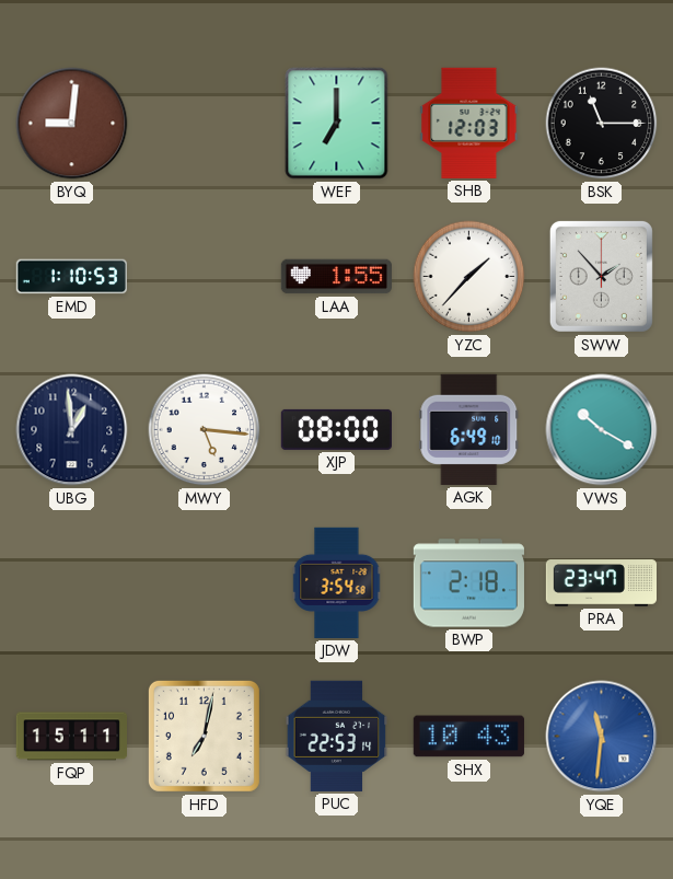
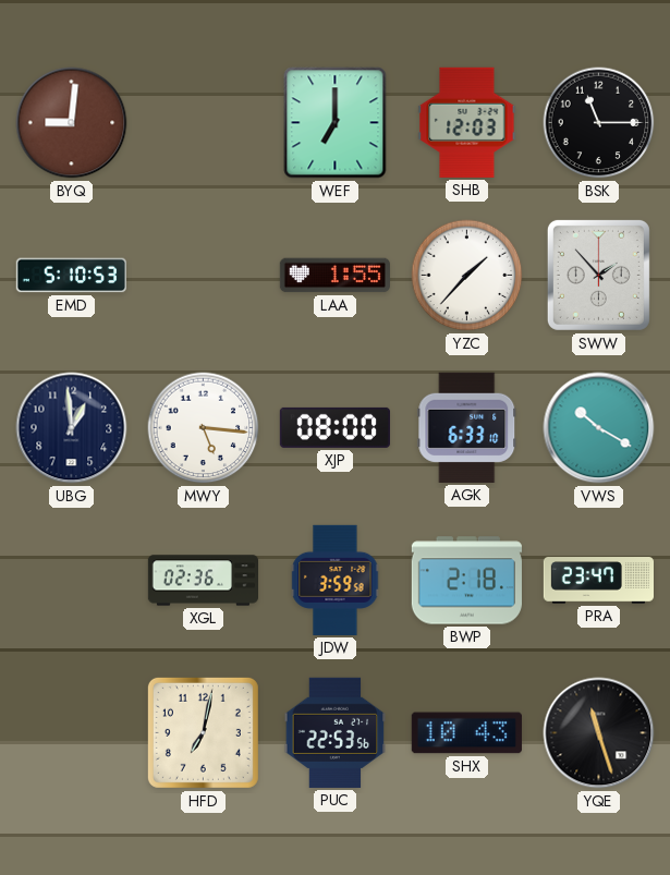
EMD: 1:10 -> 5:10 (71, 276)
AGK: 6:49 -> 6:33 (467, 427)
XGL: none -> 02:36 (203, 581)
JDW: 3:54 -> 3:59 (336, 580)
FQP: 15:11 -> none (71, 737)
PUC: 22:53:14 -> 22:53:56 (336, 732)
YQE: 11:31 -> 11:27 (599, 733)
YQE dial: blue -> black (599, 733)
